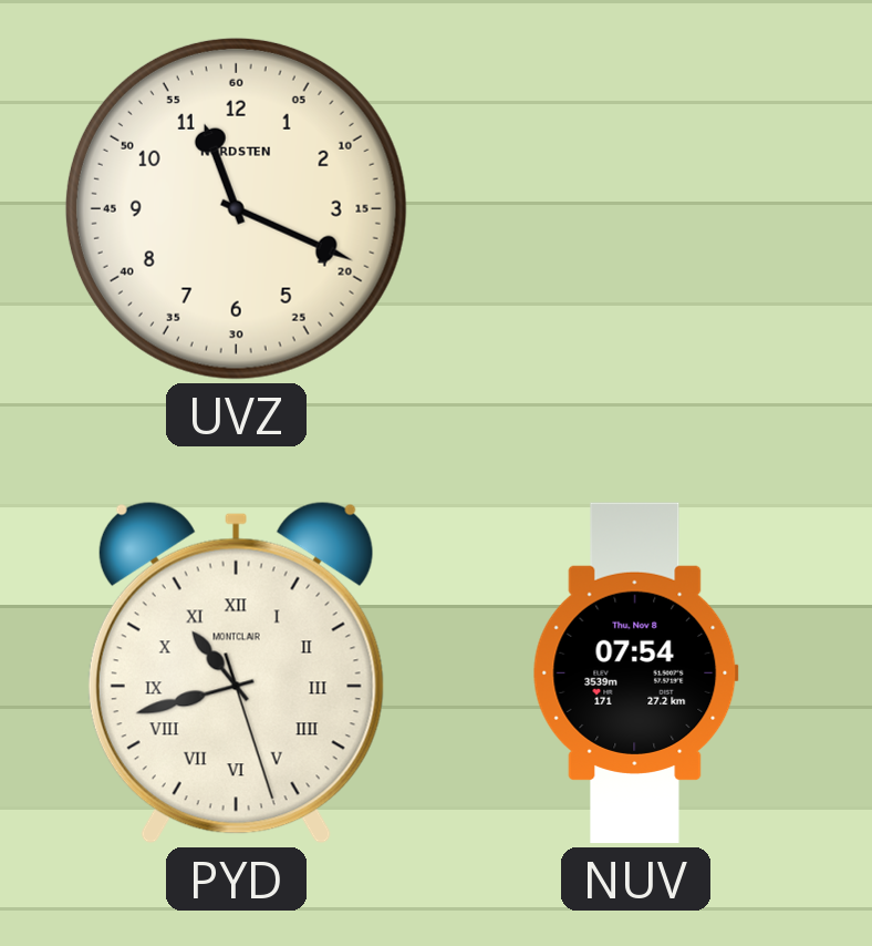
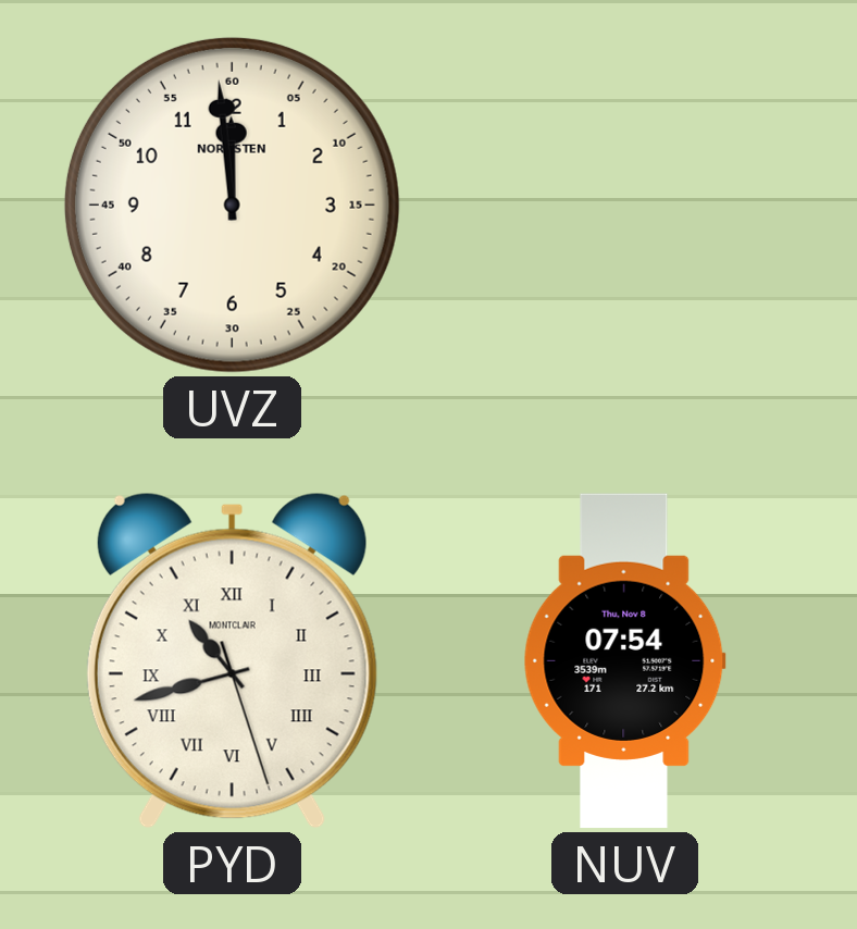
UVZ: 11:19 -> 11:59 (232, 205)
